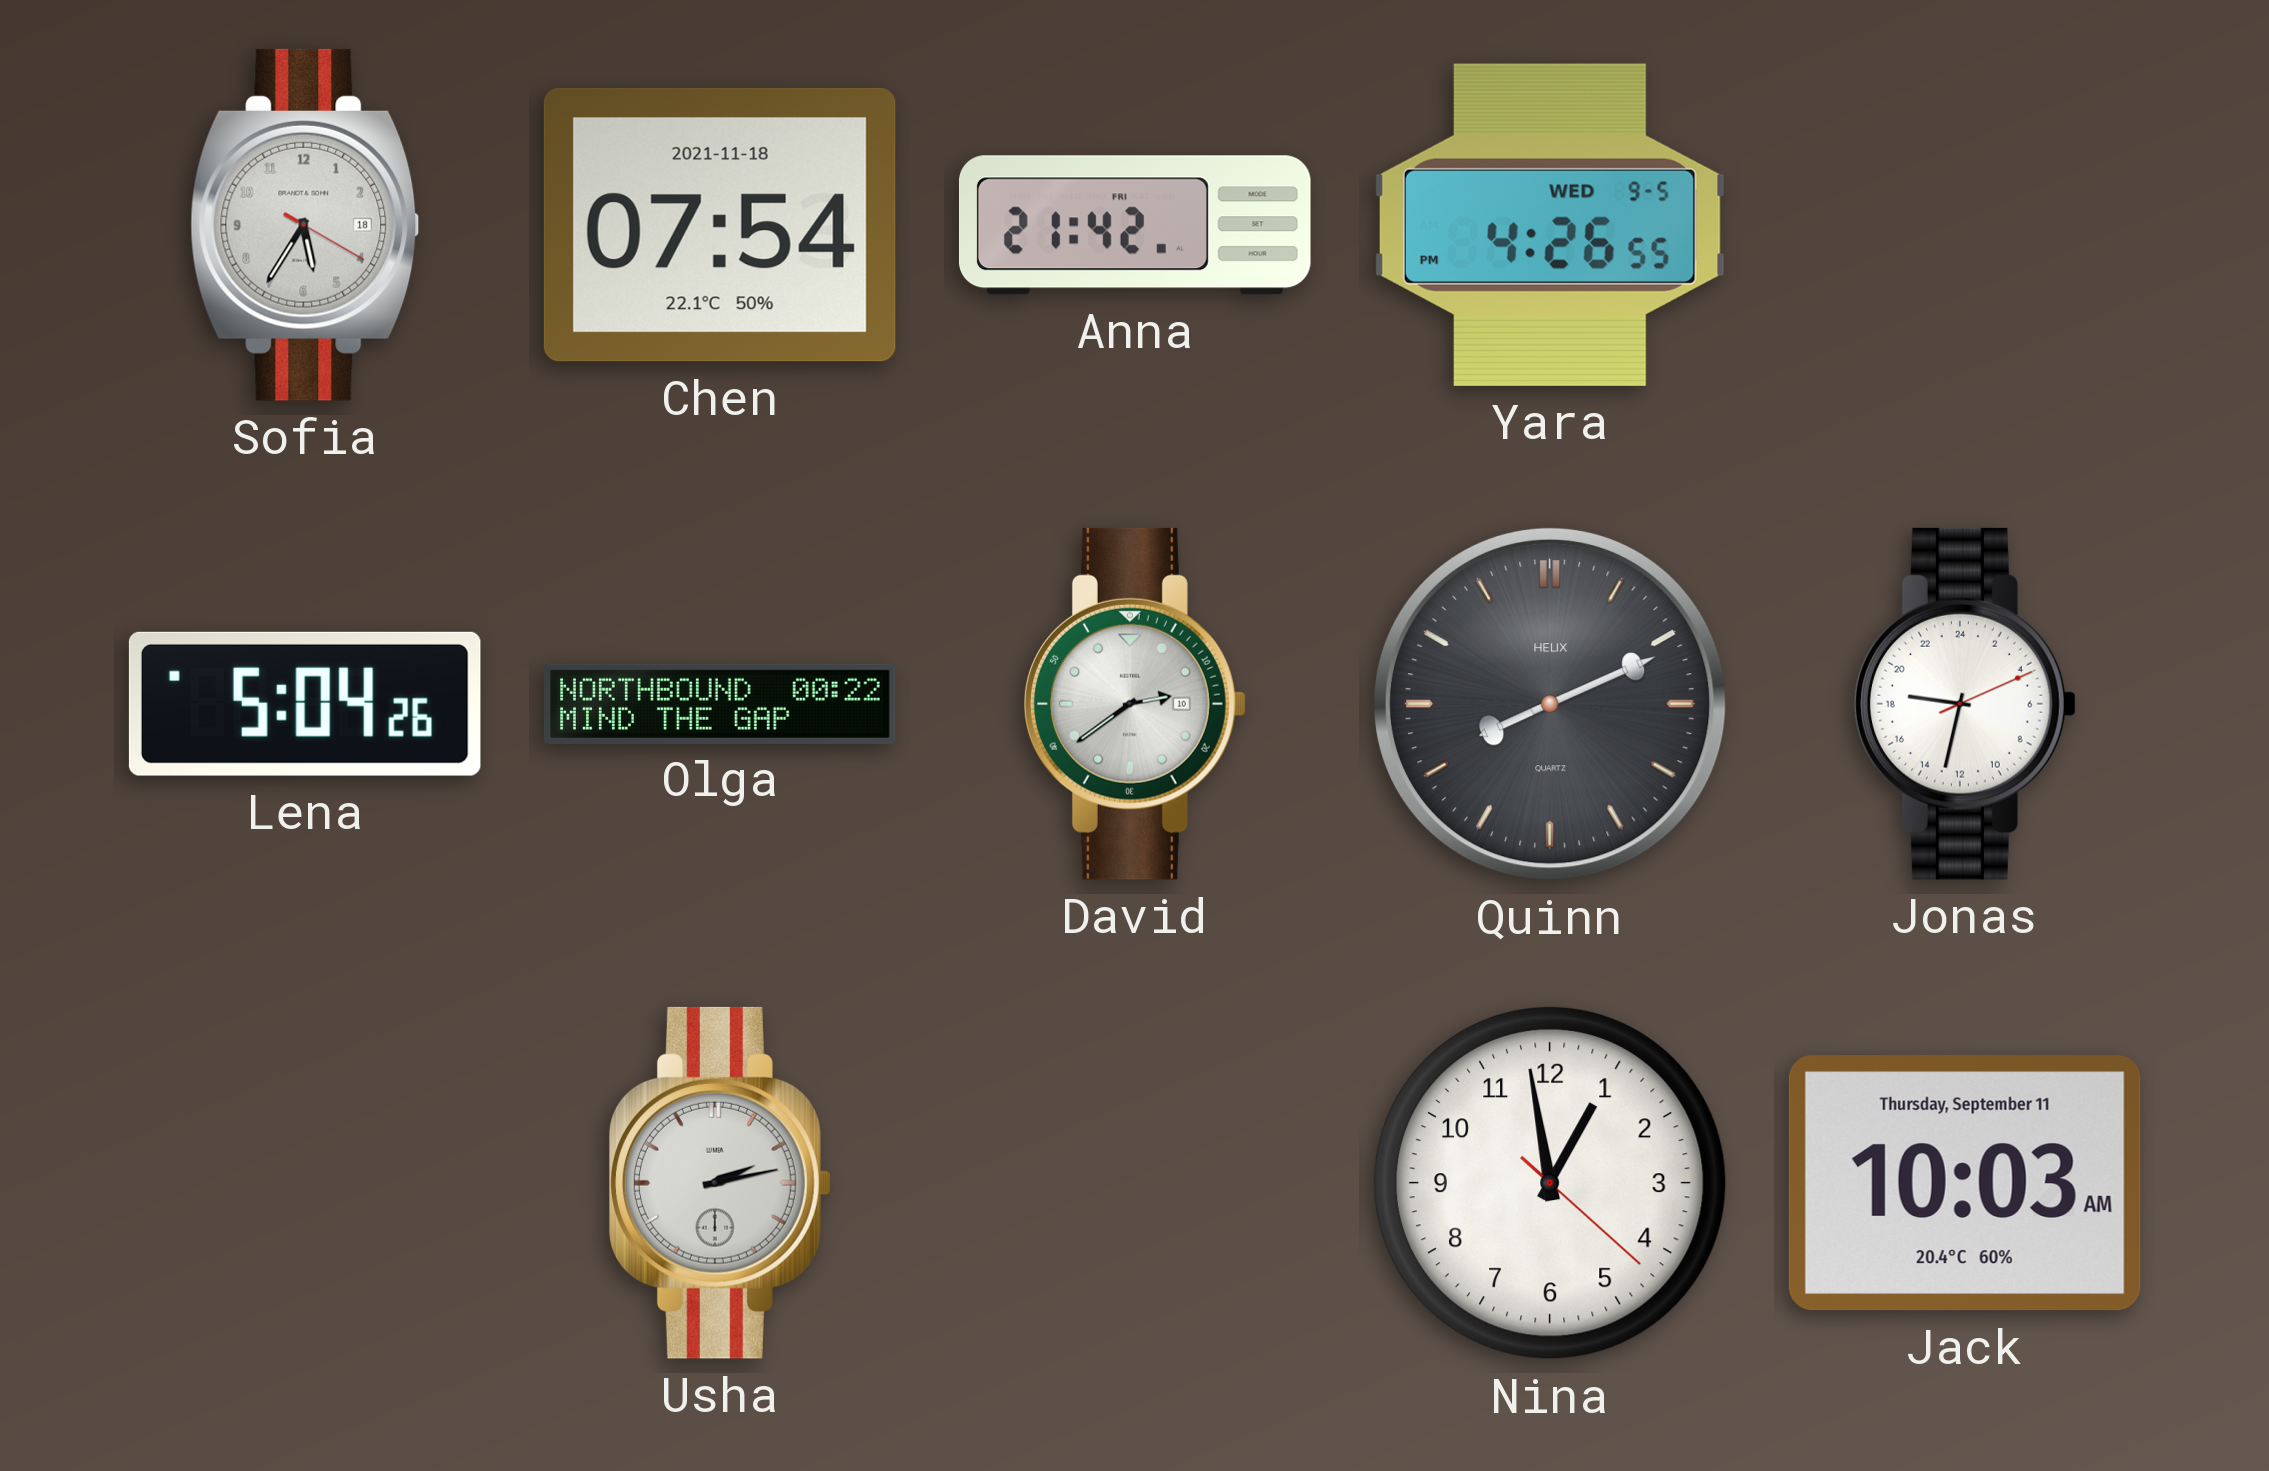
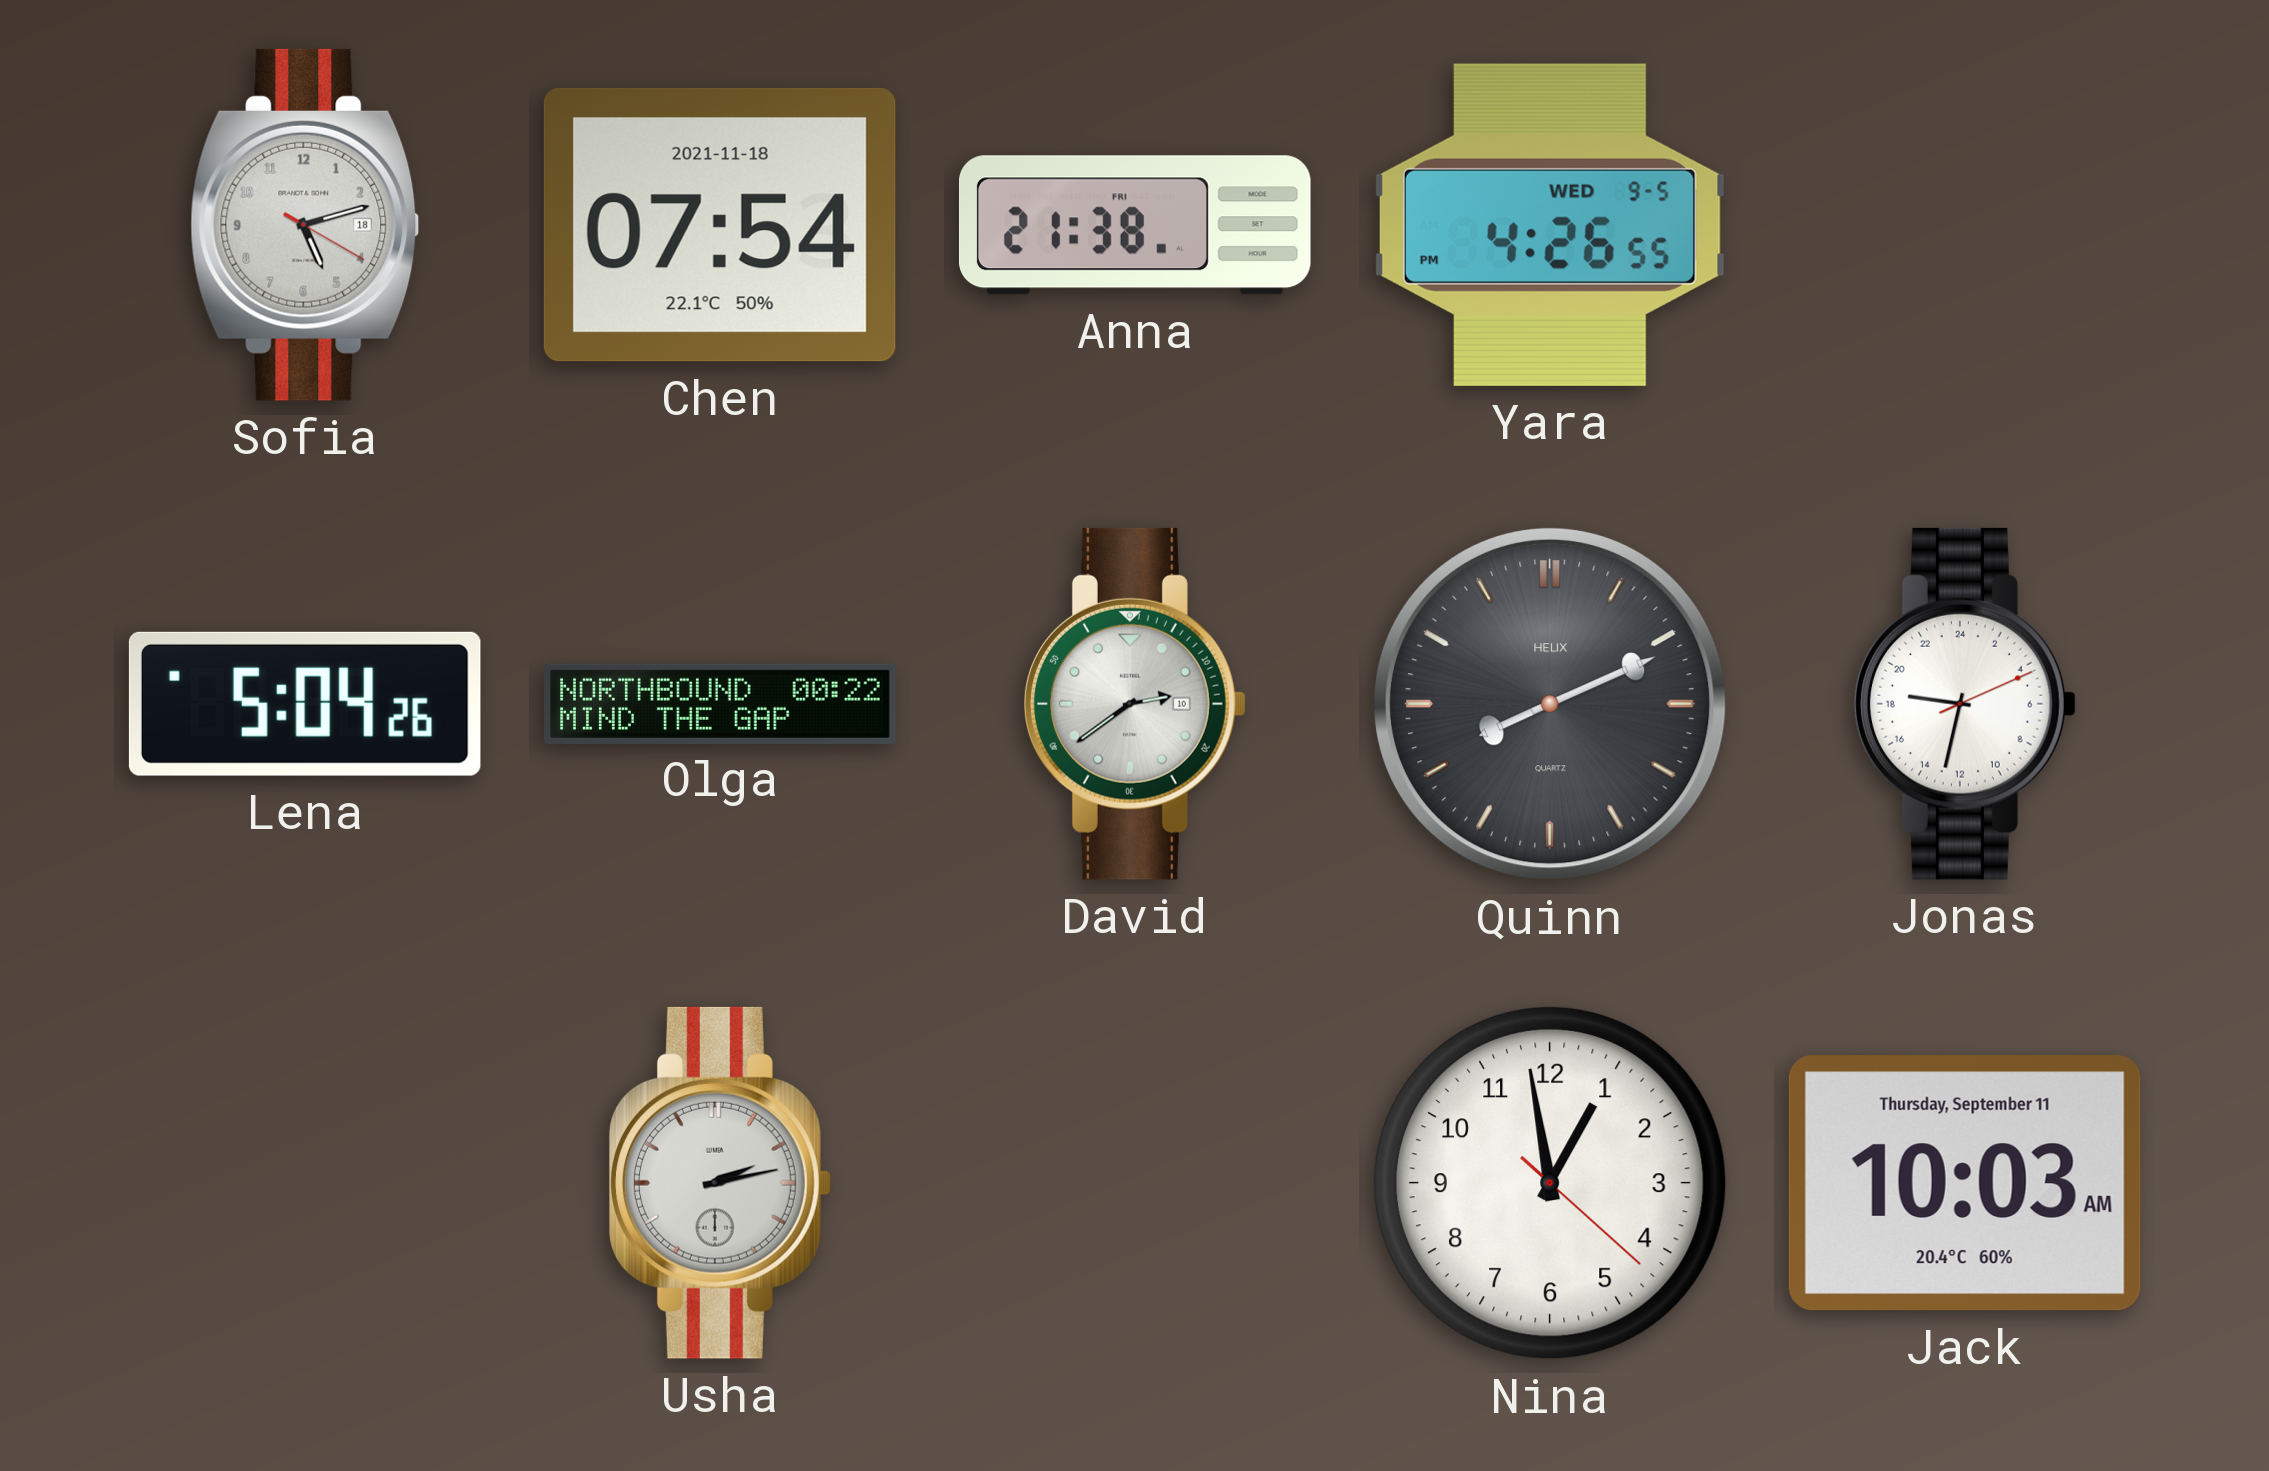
Sofia: 5:35 -> 5:12 (305, 225)
Anna: 21:42 -> 21:38 (1135, 225)
